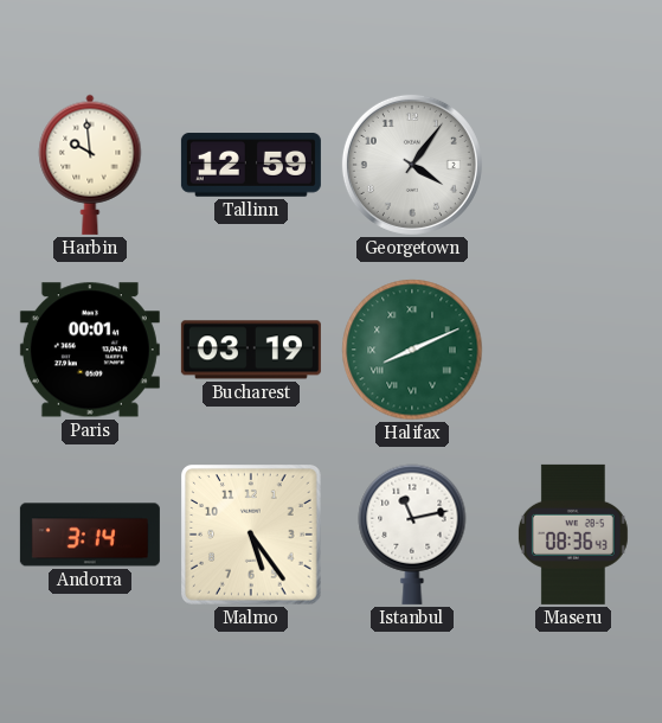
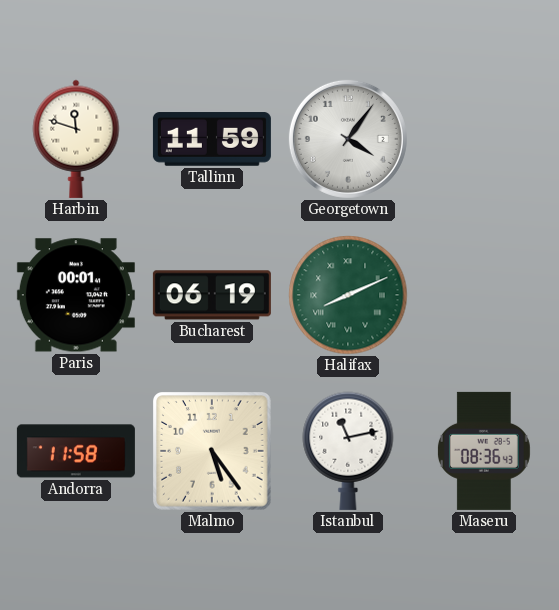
Harbin: 9:59 -> 11:48 (76, 139)
Tallinn: 12:59 -> 11:59 (212, 139)
Bucharest: 03:19 -> 06:19 (212, 295)
Andorra: 3:14 -> 11:58 (76, 451)
